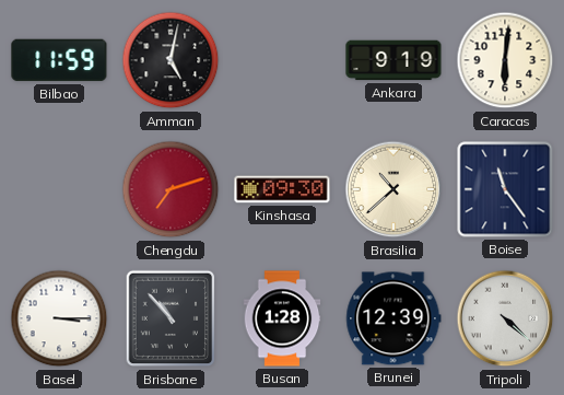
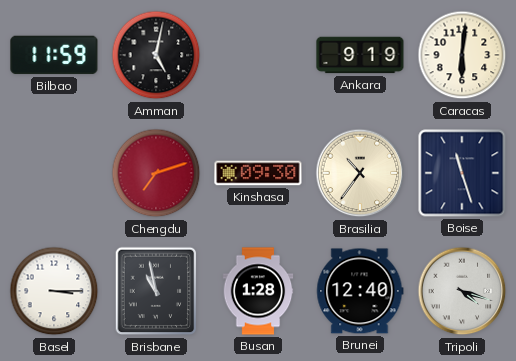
Brasilia: 10:38 -> 10:36 (360, 173)
Boise: 11:24 -> 11:27 (462, 173)
Brisbane: 10:53 -> 10:58 (156, 291)
Brunei: 12:39 -> 12:40 (360, 291)
Tripoli: 4:22 -> 4:18 (462, 291)
